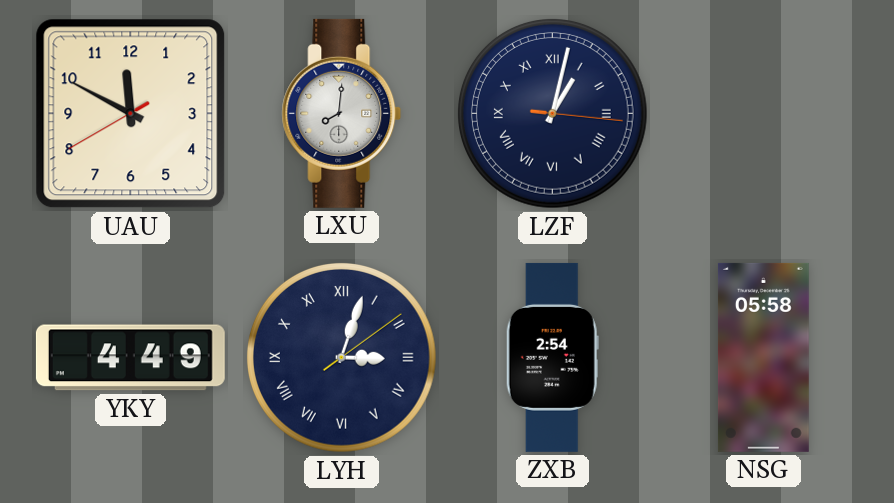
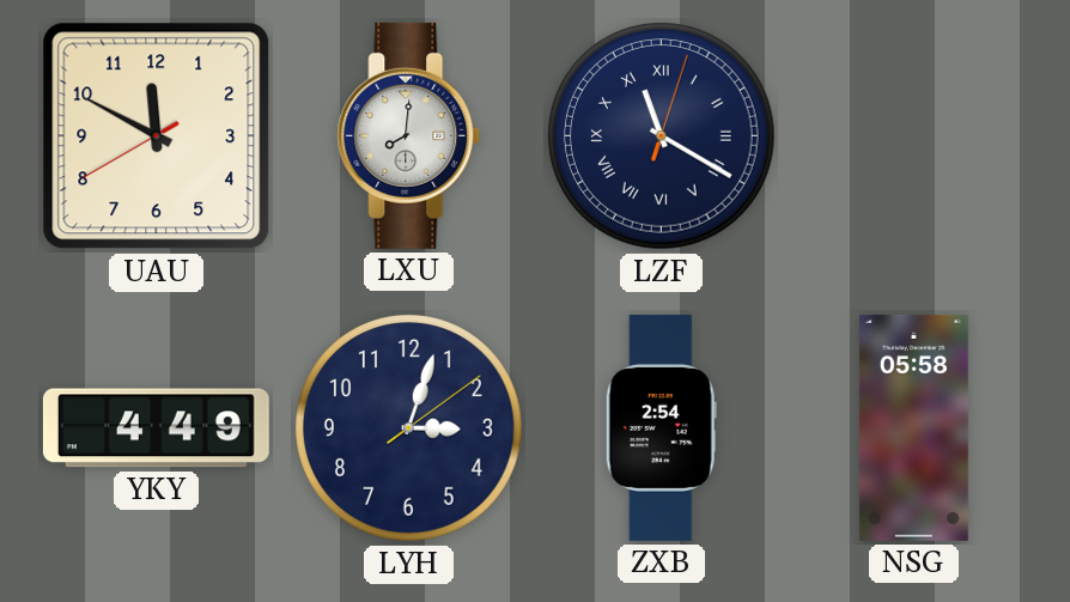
LZF: 1:02 -> 11:20 (662, 136)
LYH numerals: Roman -> Arabic (409, 428)
